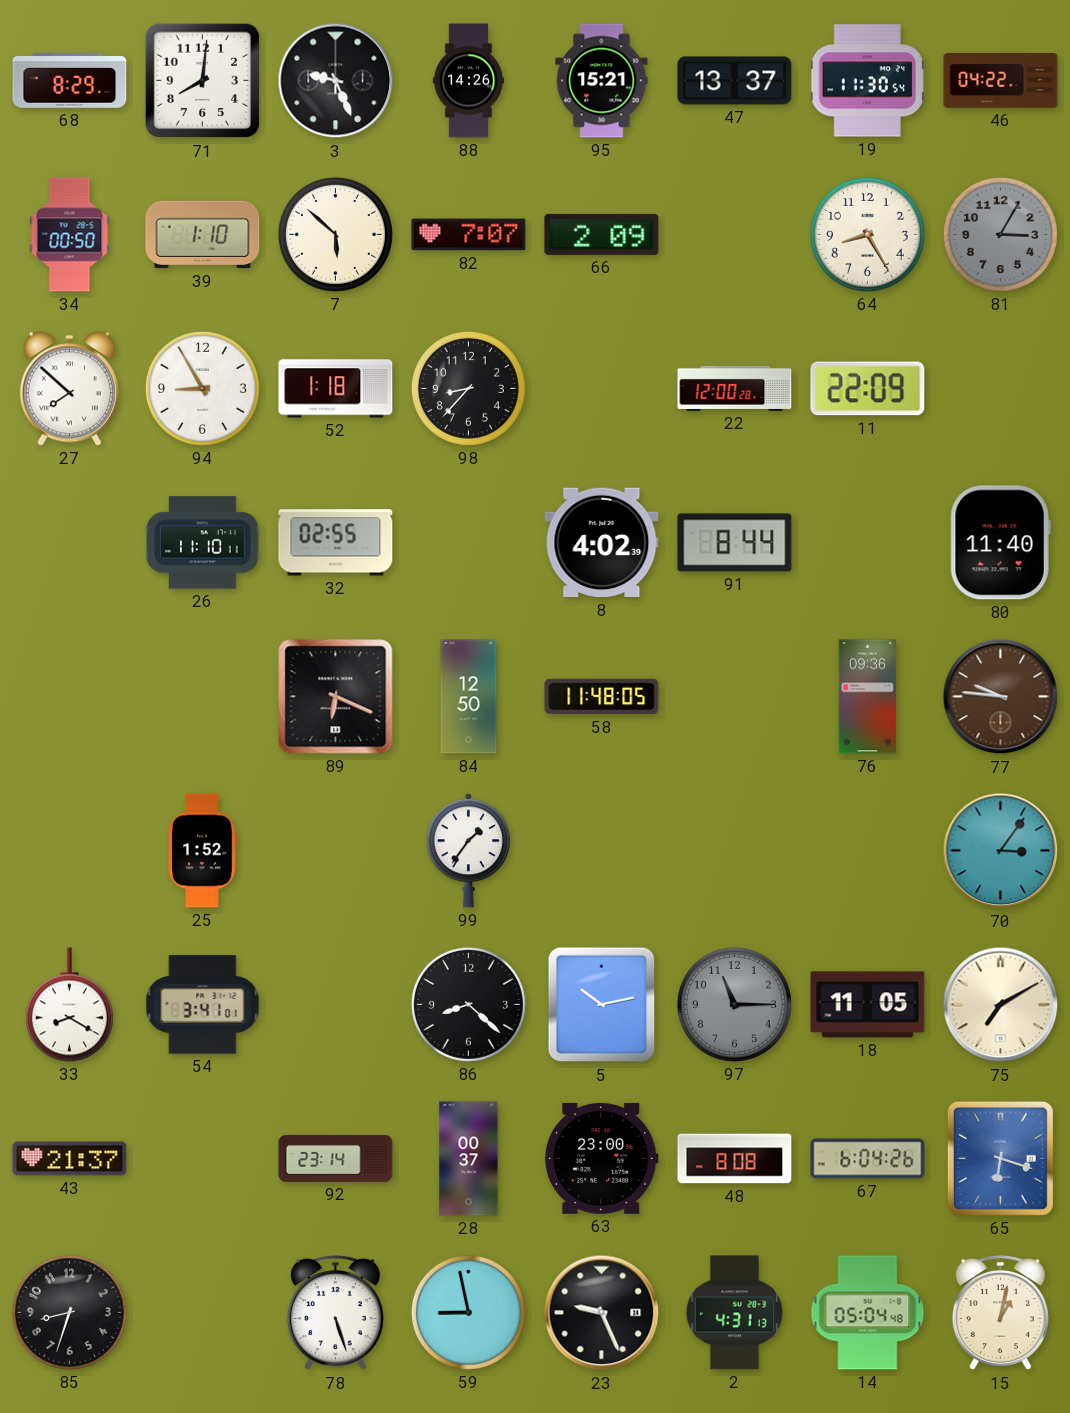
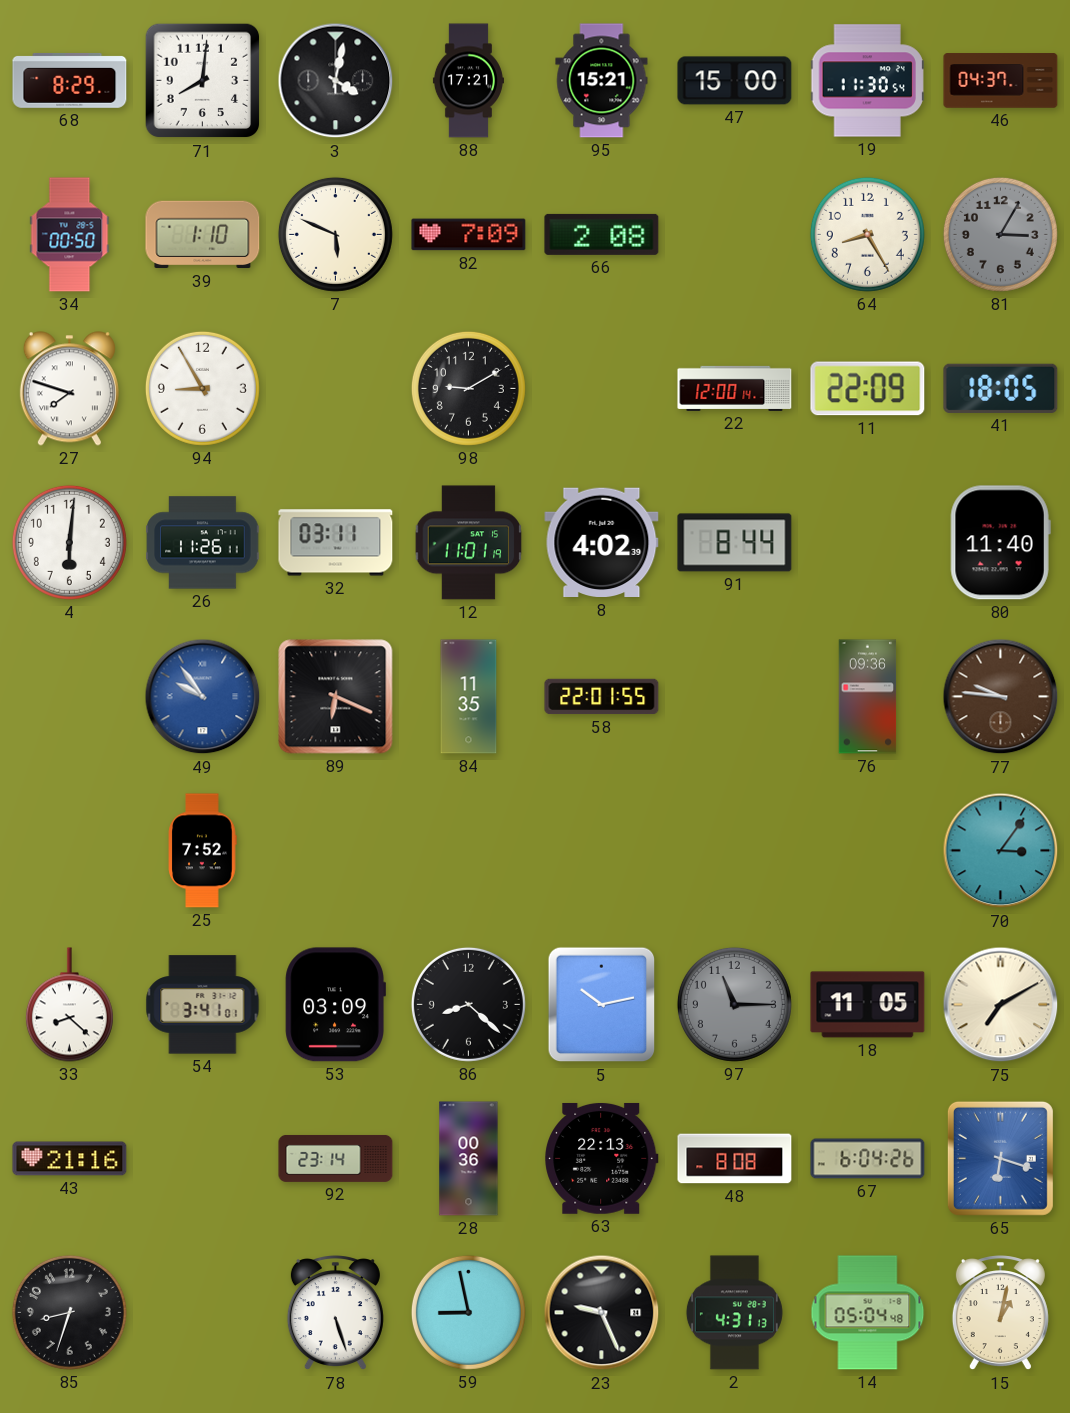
3: 9:26 -> 4:02 (336, 81)
88: 14:26 -> 17:21 (468, 81)
47: 13:37 -> 15:00 (735, 81)
46: 04:22 -> 04:37 (1001, 81)
7: 5:52 -> 5:49 (335, 234)
82: 7:07 -> 7:09 (469, 235)
66: 2:09 -> 2:08 (602, 234)
27: 7:52 -> 7:48 (69, 389)
52: 1:18 -> none (336, 389)
98: 8:37 -> 9:10 (468, 388)
22: 12:00:28 -> 12:00:14 (735, 388)
41: none -> 18:05 (1001, 388)
4: none -> 6:01 (69, 542)
26: 11:10 -> 11:26 (203, 543)
32: 02:55 -> 03:11 (336, 543)
12: none -> 11:01 (469, 543)
49: none -> 9:54 (203, 697)
84: 12:50 -> 11:35 (469, 697)
58: 11:48 -> 22:01 (602, 697)
25: 1:52 -> 7:52 (202, 851)
99: 1:36 -> none (468, 851)
33: 8:20 -> 8:22 (69, 1005)
53: none -> 03:09 (335, 1005)
43: 21:37 -> 21:16 (70, 1159)
28: 00:37 -> 00:36 (469, 1159)
63: 23:00 -> 22:13 (602, 1159)
